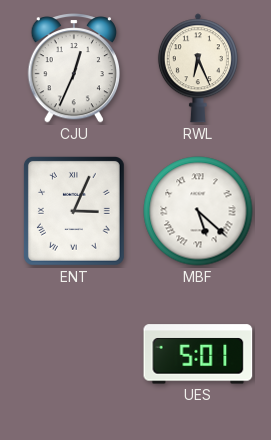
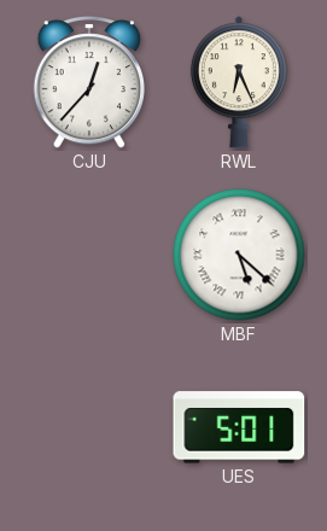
CJU: 12:34 -> 12:37 (88, 83)
ENT: 3:04 -> none (74, 211)
